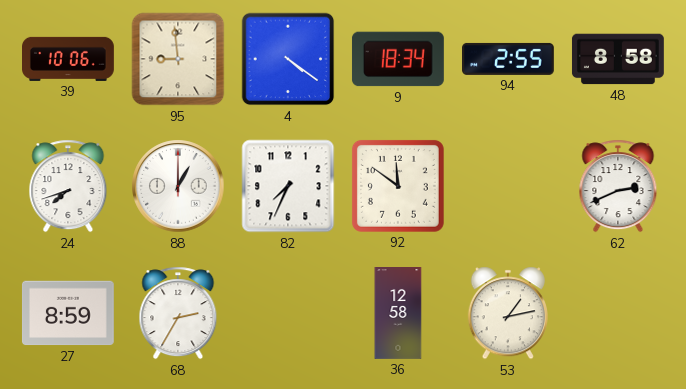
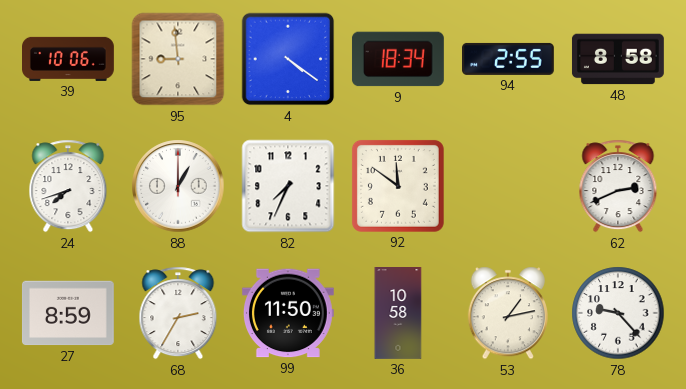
99: none -> 11:50 (288, 313)
36: 12:58 -> 10:58 (398, 314)
78: none -> 9:23 (618, 313)
